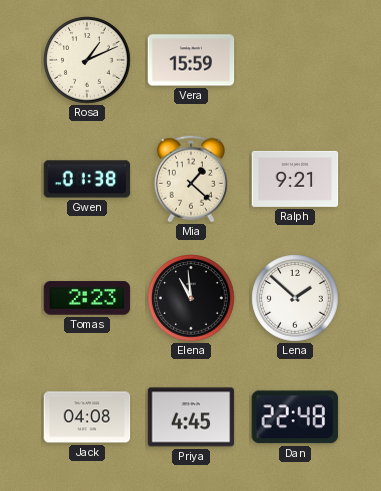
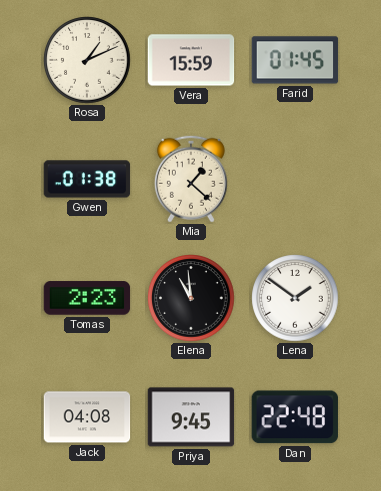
Farid: none -> 01:45 (295, 60)
Ralph: 9:21 -> none (295, 179)
Lena: 1:52 -> 1:51 (295, 298)
Priya: 4:45 -> 9:45 (191, 417)
